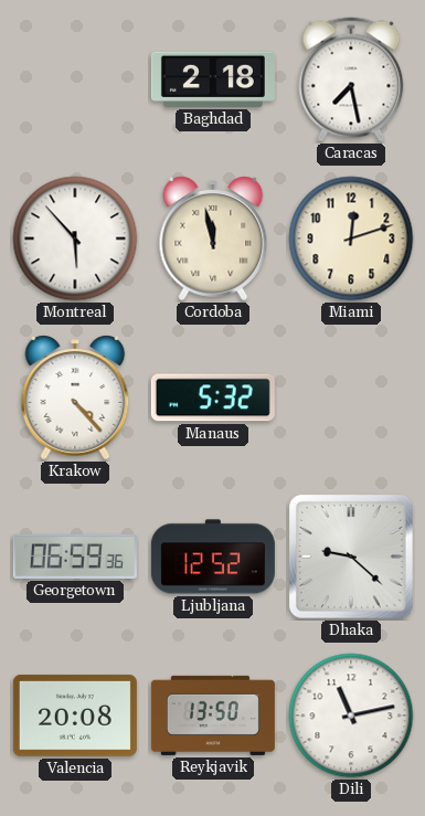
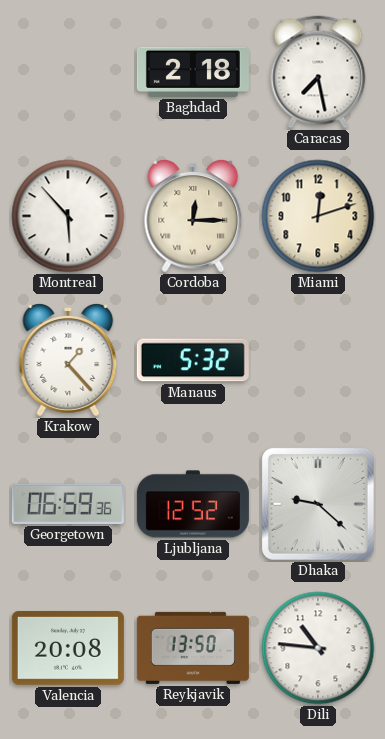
Cordoba: 11:58 -> 12:15 (193, 216)
Krakow: 4:23 -> 1:23 (68, 360)
Dili: 11:13 -> 10:46 (318, 648)
